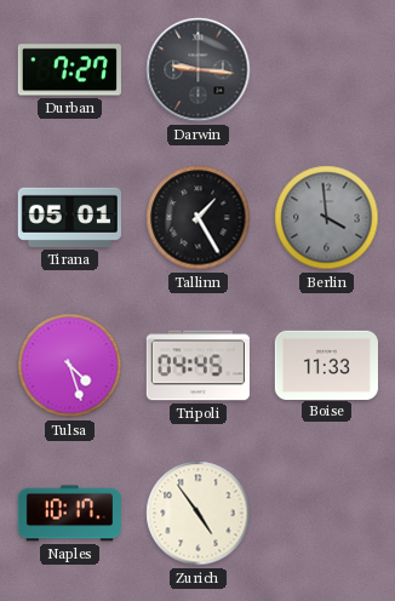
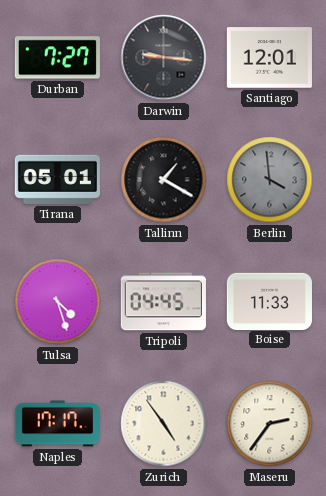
Santiago: none -> 12:01 (269, 58)
Tallinn: 1:25 -> 1:20 (164, 180)
Naples: 10:17 -> 17:17 (57, 424)
Maseru: none -> 2:36 (270, 424)
